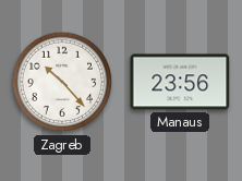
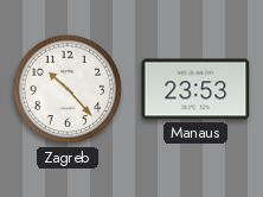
Manaus: 23:56 -> 23:53 (195, 89)
